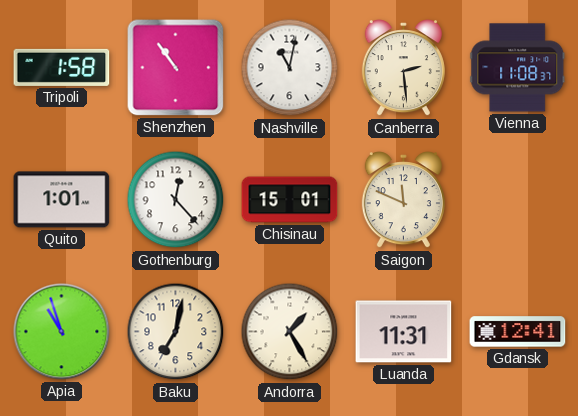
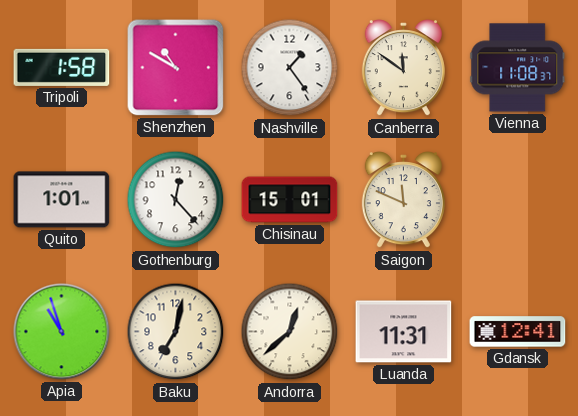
Shenzhen: 10:54 -> 10:50 (176, 68)
Nashville: 11:02 -> 1:24 (290, 68)
Canberra: 2:29 -> 11:51 (403, 68)
Andorra: 1:25 -> 12:38 (290, 332)
